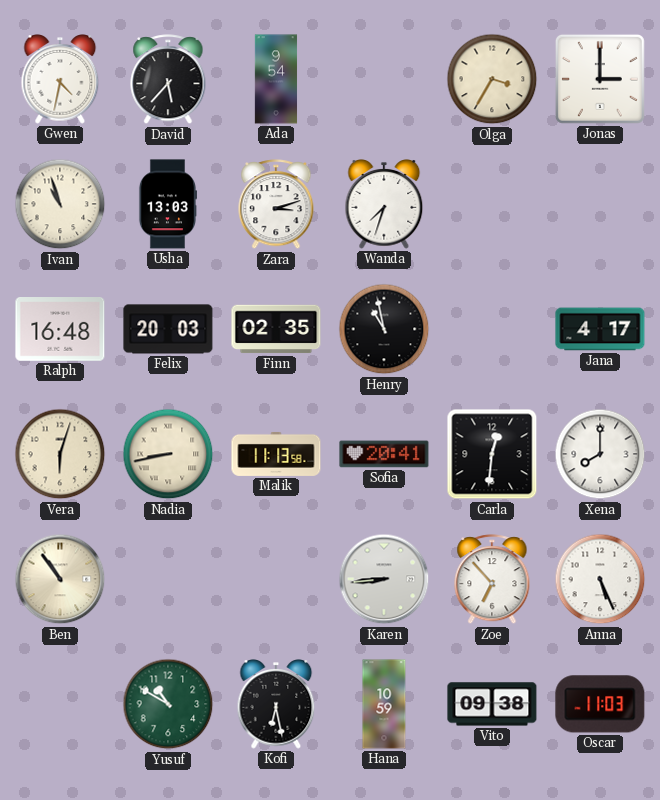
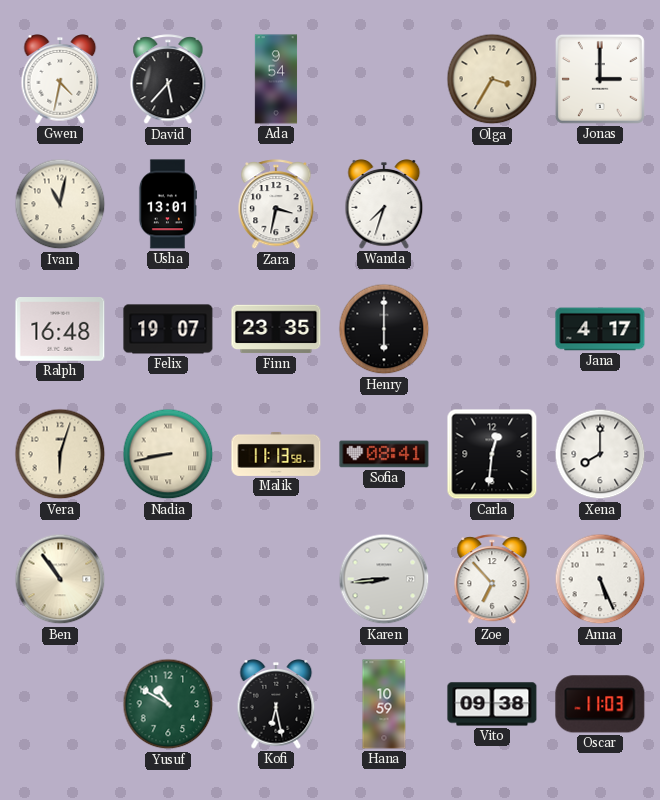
Ivan: 10:57 -> 11:02 (60, 204)
Usha: 13:03 -> 13:01 (167, 204)
Zara: 3:12 -> 3:32 (276, 205)
Felix: 20:03 -> 19:07 (168, 329)
Finn: 02:35 -> 23:35 (276, 329)
Henry: 10:58 -> 6:00 (384, 329)
Sofia: 20:41 -> 08:41 (384, 454)
